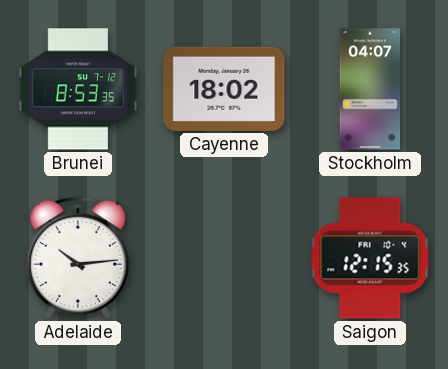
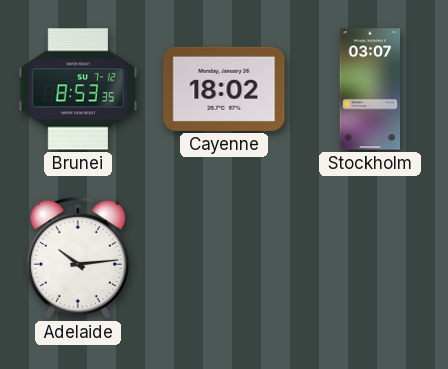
Stockholm: 04:07 -> 03:07 (370, 89)
Saigon: 12:15 -> none (370, 258)
